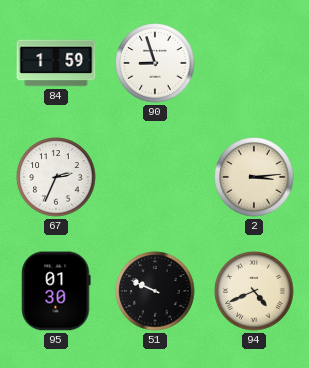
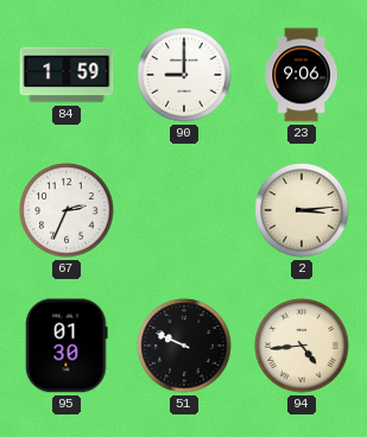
90: 8:57 -> 9:00 (184, 75)
23: none -> 9:06 (302, 75)
94: 4:41 -> 4:44 (302, 346)
